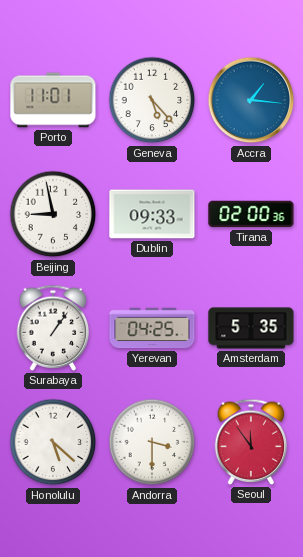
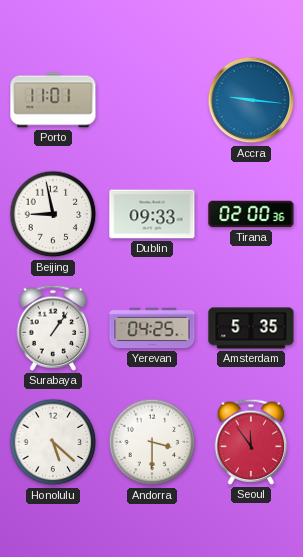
Geneva: 5:23 -> none (152, 100)
Accra: 1:16 -> 9:16 (251, 100)
